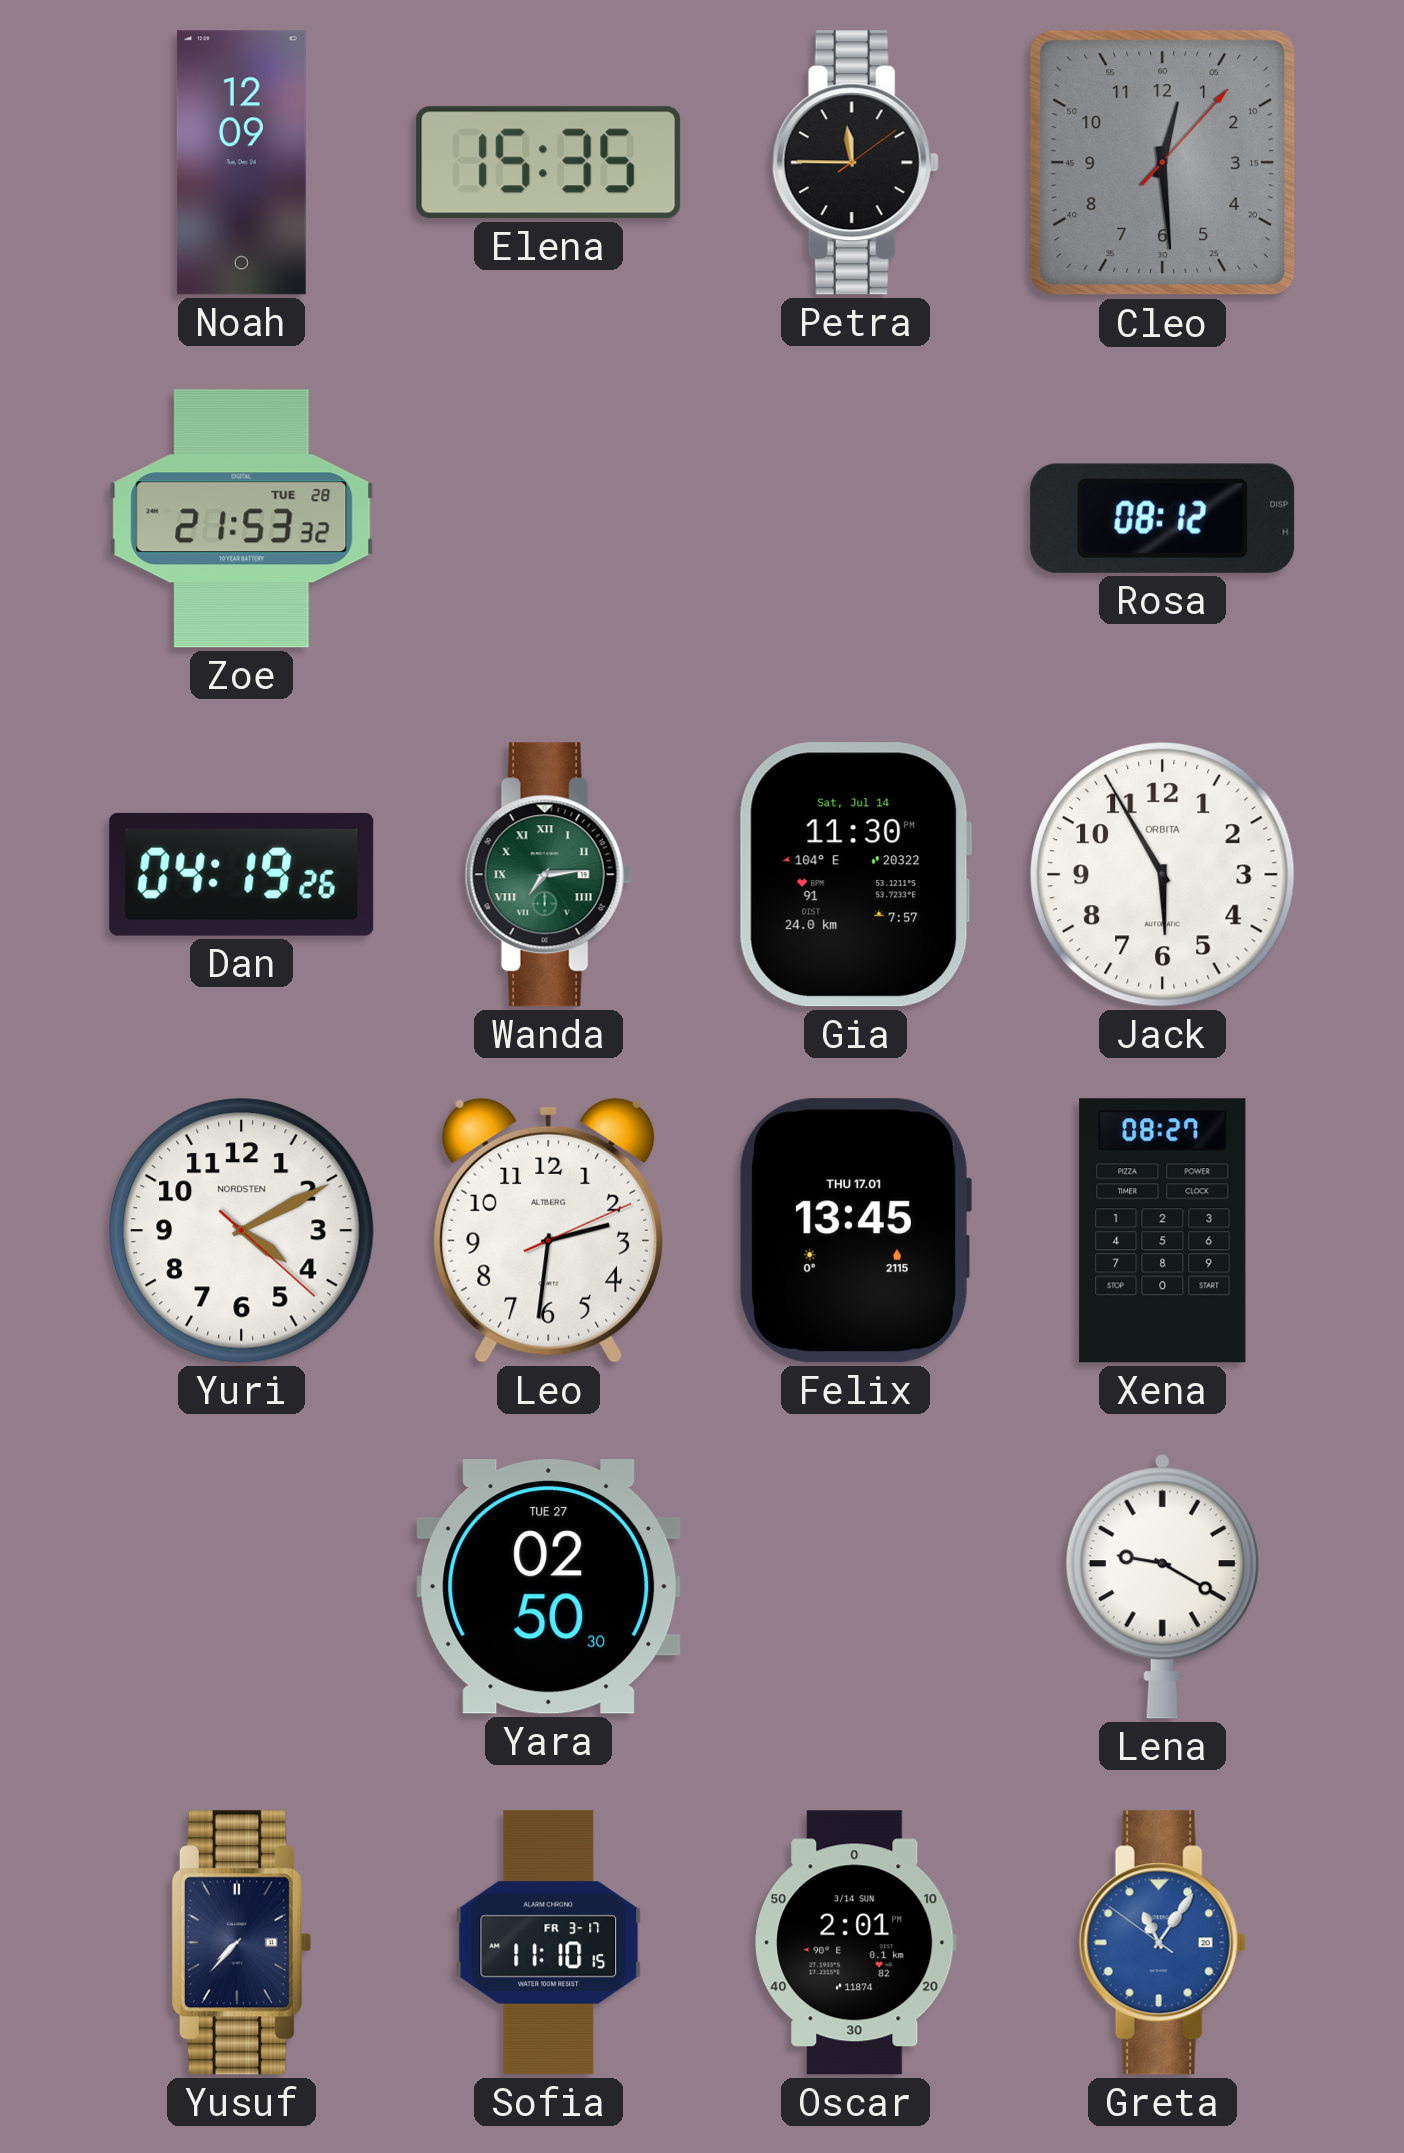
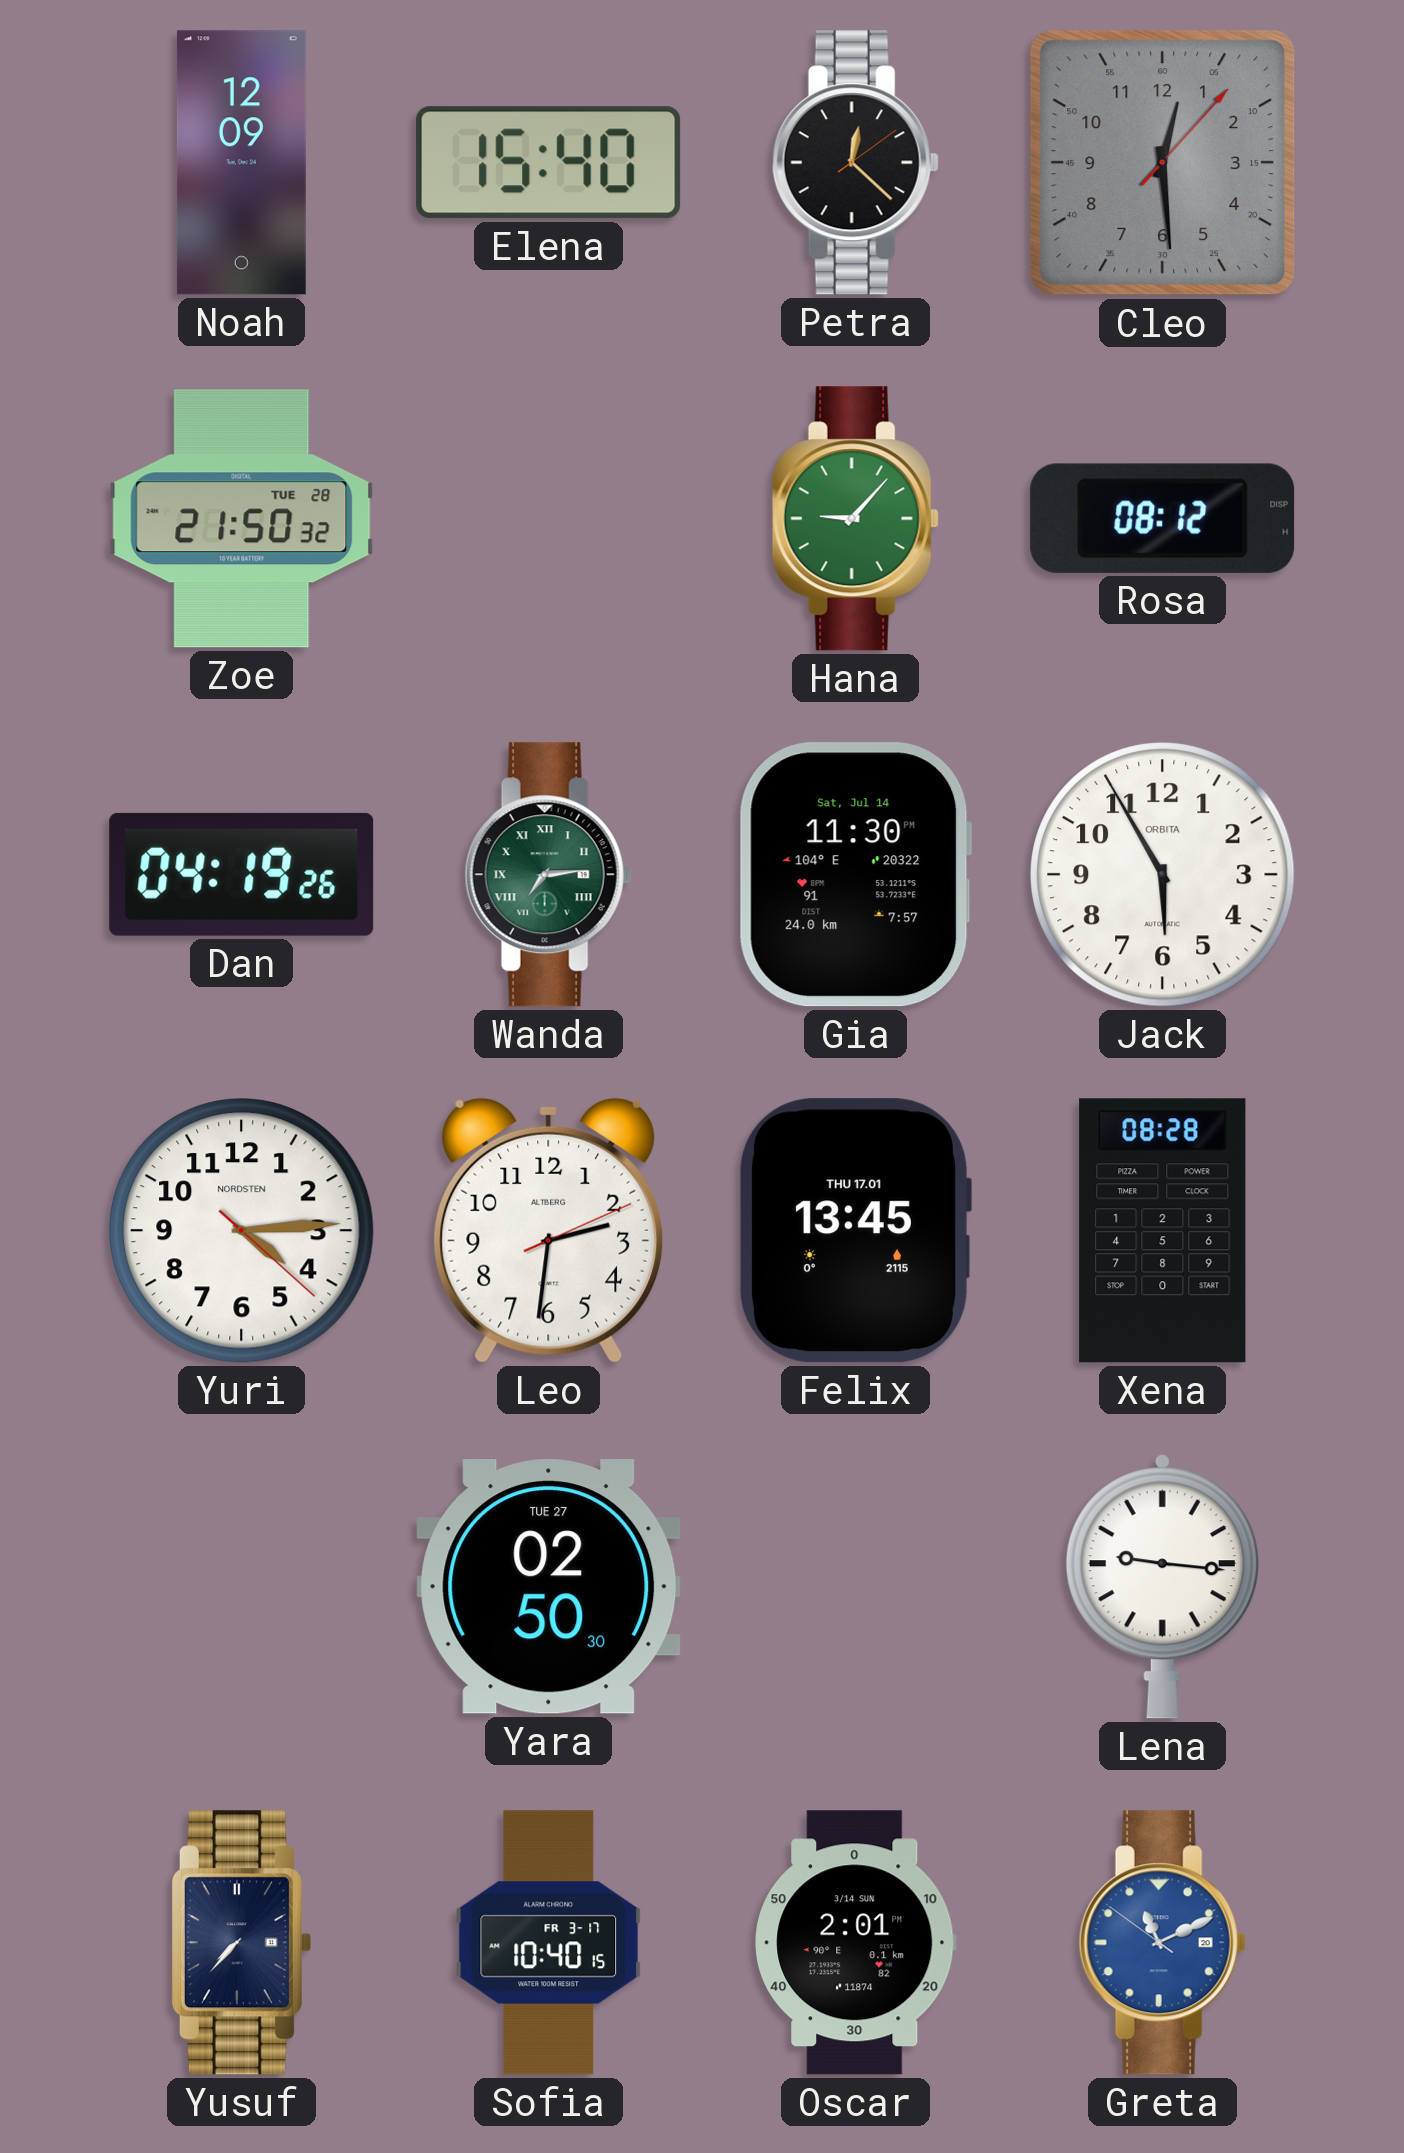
Elena: 15:35 -> 15:40 (549, 163)
Petra: 11:45 -> 12:22 (855, 163)
Zoe: 21:53 -> 21:50 (242, 519)
Hana: none -> 9:07 (855, 519)
Yuri: 4:10 -> 4:14 (242, 1231)
Xena: 08:27 -> 08:28 (1163, 1231)
Lena: 9:20 -> 9:16 (1162, 1587)
Sofia: 11:10 -> 10:40 (549, 1943)
Greta: 11:05 -> 11:10 (1162, 1943)
